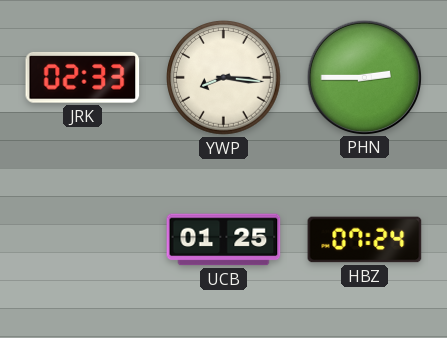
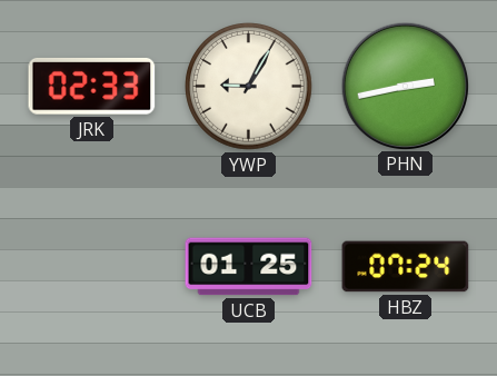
YWP: 8:16 -> 9:05 (249, 87)
PHN: 2:45 -> 2:43 (405, 86)
